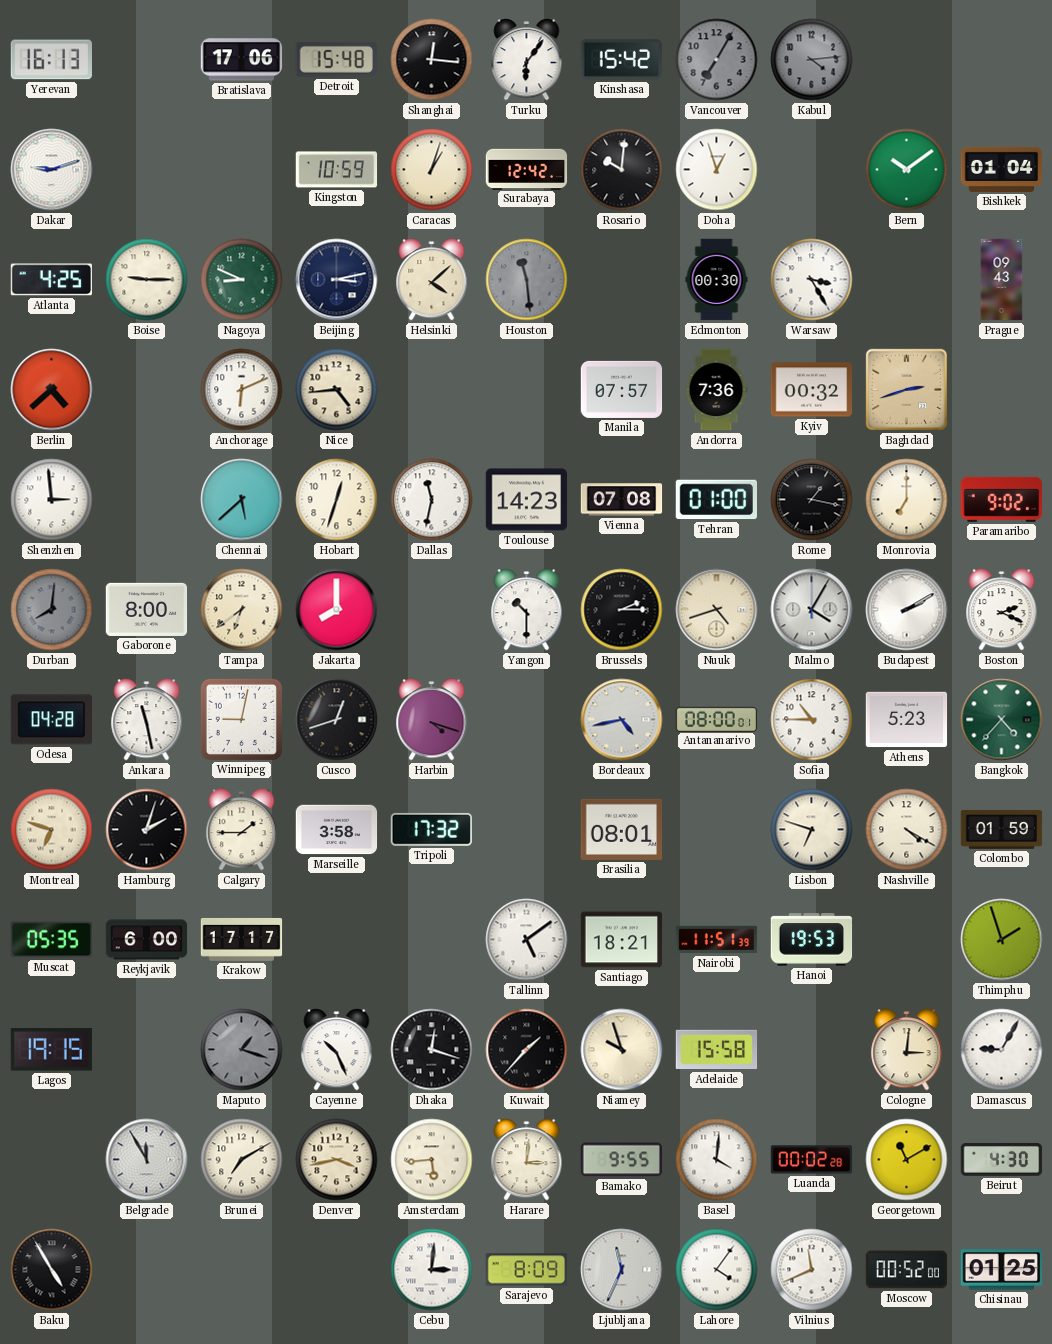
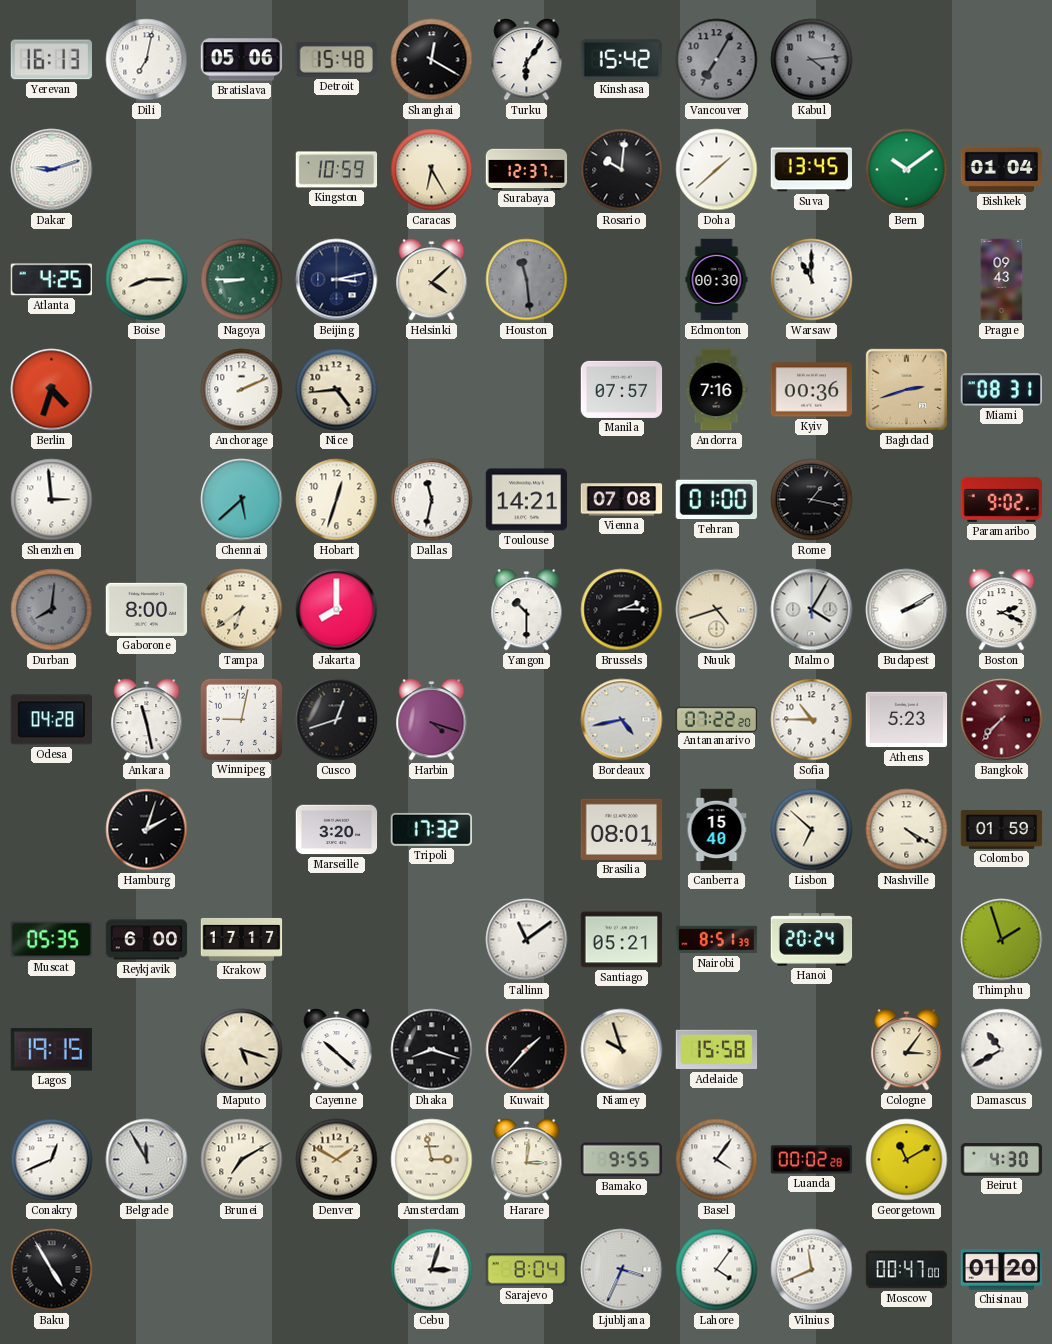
Dili: none -> 7:02 (147, 60)
Bratislava: 17:06 -> 05:06 (242, 60)
Shanghai: 12:16 -> 12:20 (432, 60)
Caracas: 1:03 -> 6:25 (432, 170)
Surabaya: 12:42 -> 12:37 (527, 169)
Doha: 12:57 -> 1:38 (717, 170)
Suva: none -> 13:45 (812, 170)
Boise: 9:15 -> 8:15 (147, 280)
Nagoya: 8:49 -> 8:45 (242, 280)
Warsaw: 3:25 -> 11:00 (812, 280)
Berlin: 4:38 -> 4:33 (52, 390)
Anchorage: 6:11 -> 2:11 (242, 390)
Andorra: 7:36 -> 7:16 (716, 390)
Kyiv: 00:32 -> 00:36 (812, 390)
Miami: none -> 08:31 (1002, 390)
Toulouse: 14:23 -> 14:21 (527, 500)
Monrovia: 7:00 -> none (907, 500)
Antananarivo: 08:00 -> 07:22 (717, 719)
Bangkok: 4:37 -> 7:37 (1002, 720)
Bangkok dial: green -> burgundy (1002, 720)
Montreal: 6:48 -> none (52, 830)
Calgary: 1:45 -> none (242, 830)
Marseille: 3:58 -> 3:20 (337, 830)
Canberra: none -> 15:40 (717, 830)
Lisbon: 6:48 -> 6:52 (812, 830)
Tallinn: 5:09 -> 11:09 (527, 940)
Santiago: 18:21 -> 05:21 (622, 940)
Nairobi: 11:51 -> 8:51 (717, 940)
Hanoi: 19:53 -> 20:24 (812, 940)
Maputo: 1:18 -> 5:18 (242, 1050)
Maputo dial: grey -> cream (242, 1050)
Cayenne: 10:26 -> 10:22 (337, 1050)
Dhaka: 12:18 -> 8:18 (432, 1050)
Cologne: 3:01 -> 3:06 (907, 1050)
Damascus: 9:05 -> 10:40 (1002, 1050)
Conakry: none -> 12:41 (52, 1160)
Denver: 3:43 -> 1:50 (337, 1160)
Amsterdam: 5:44 -> 2:58 (432, 1160)
Basel: 4:01 -> 4:06 (717, 1160)
Cebu: 3:01 -> 3:03 (432, 1270)
Sarajevo: 8:09 -> 8:04 (527, 1270)
Ljubljana: 11:34 -> 3:34 (622, 1270)
Moscow: 00:52 -> 00:47 (907, 1270)
Chisinau: 01:25 -> 01:20 (1002, 1270)
